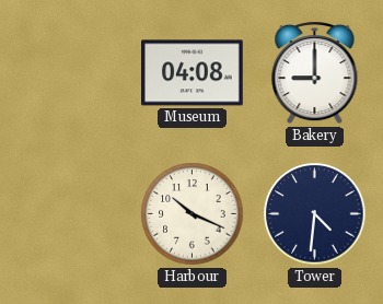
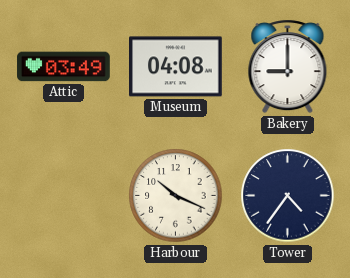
Attic: none -> 03:49 (64, 67)
Tower: 4:31 -> 4:36 (288, 196)
